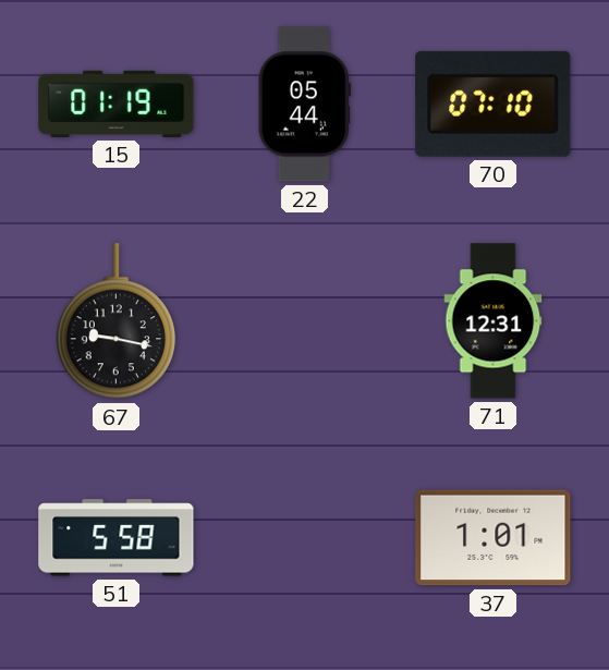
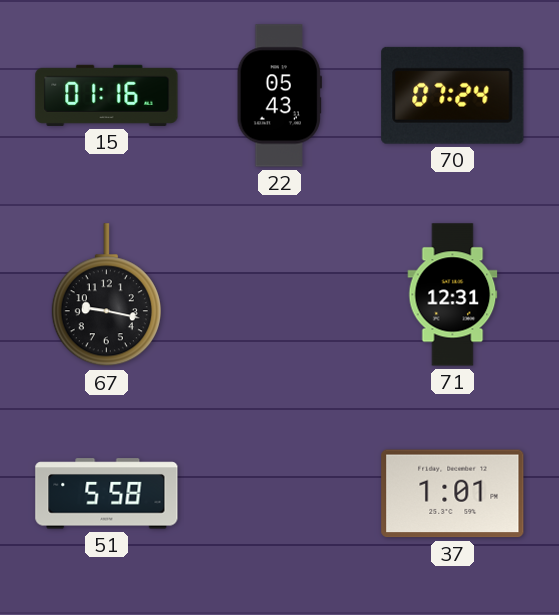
15: 01:19 -> 01:16 (107, 95)
22: 05:44 -> 05:43 (279, 96)
70: 07:10 -> 07:24 (453, 95)
